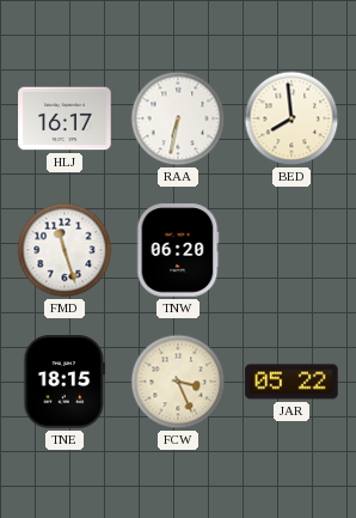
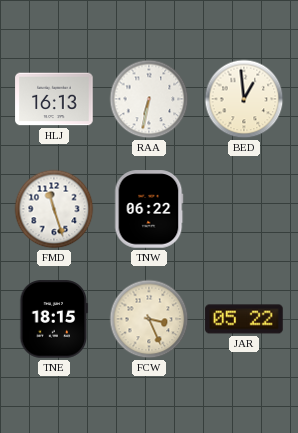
HLJ: 16:17 -> 16:13 (54, 99)
BED: 7:59 -> 12:59 (244, 99)
TNW: 06:20 -> 06:22 (149, 209)
